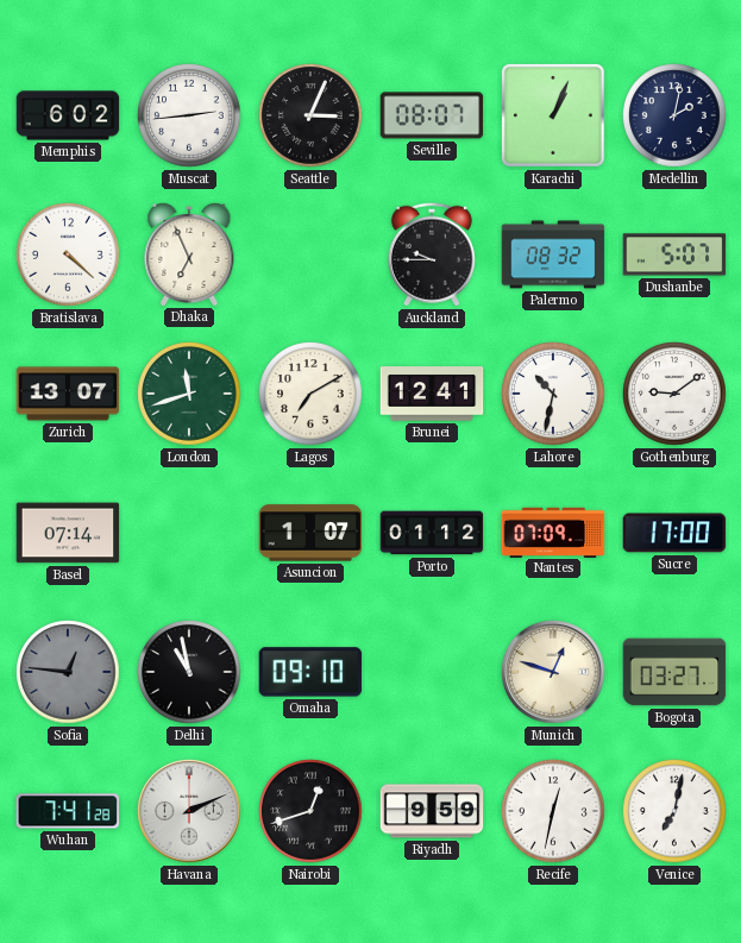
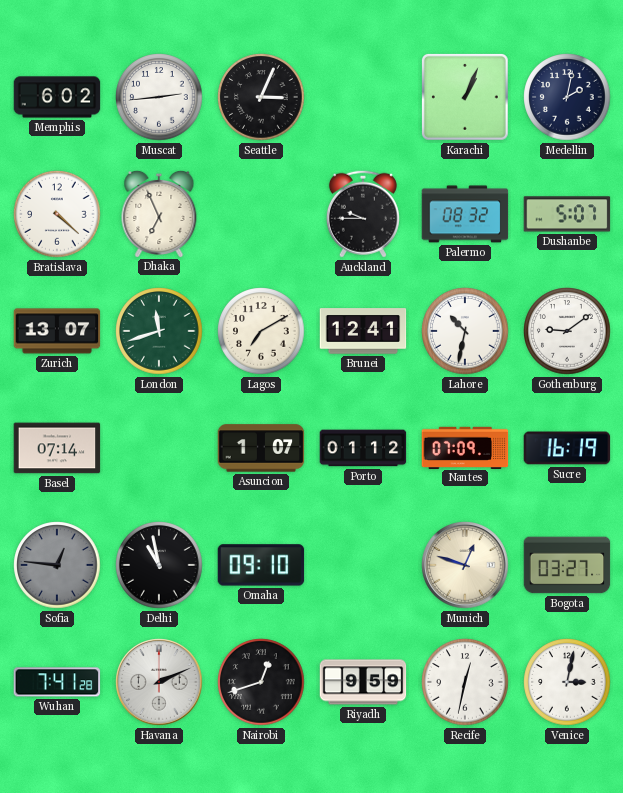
Seville: 08:07 -> none (432, 115)
Sucre: 17:00 -> 16:19 (567, 448)
Venice: 7:02 -> 3:02 (567, 682)
